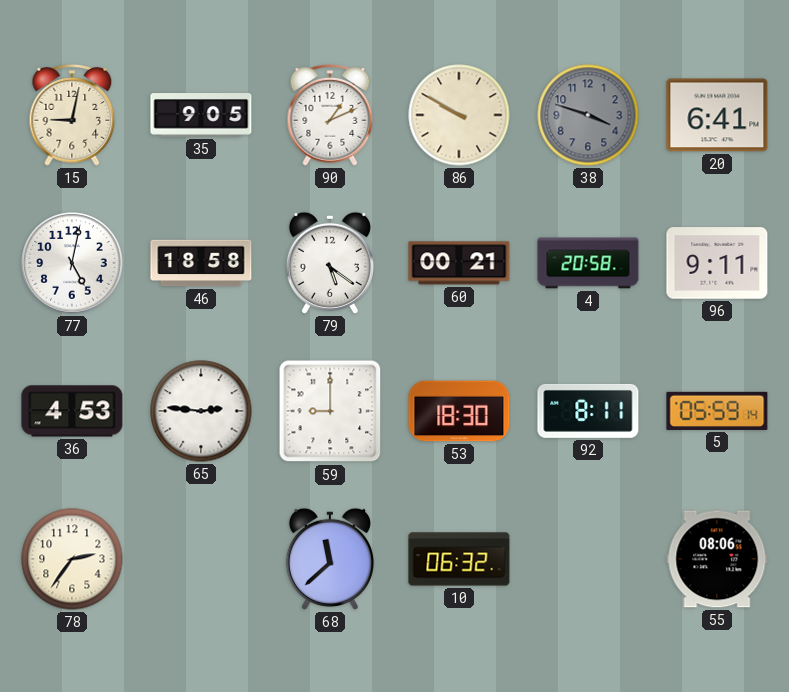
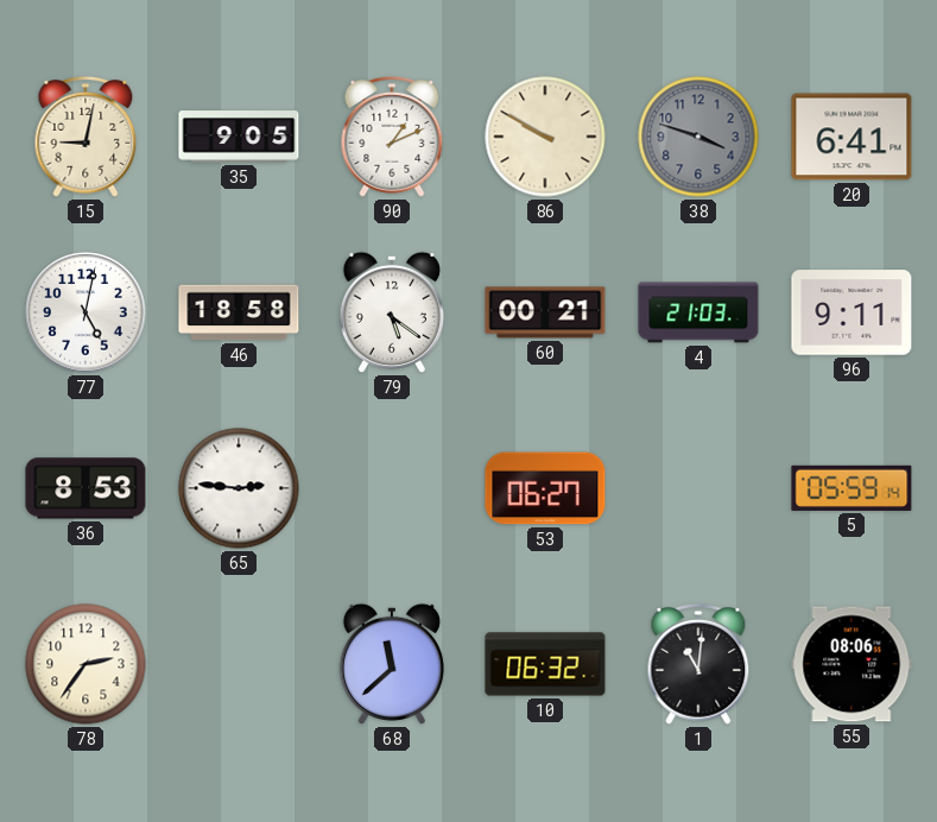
4: 20:58 -> 21:03 (698, 312)
36: 4:53 -> 8:53 (86, 488)
59: 9:00 -> none (330, 411)
53: 18:30 -> 06:27 (545, 488)
92: 8:11 -> none (588, 411)
1: none -> 11:01 (698, 665)
